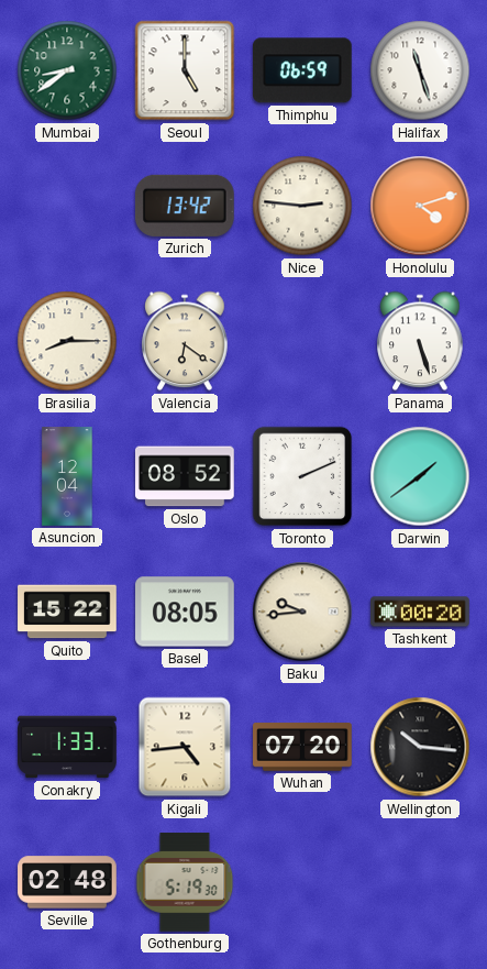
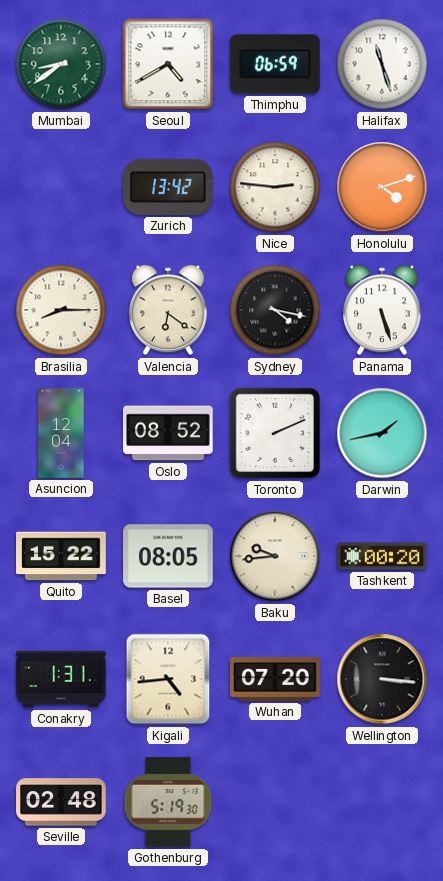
Seoul: 5:00 -> 4:40 (168, 64)
Sydney: none -> 4:17 (275, 310)
Darwin: 1:39 -> 1:43 (382, 433)
Conakry: 1:33 -> 1:31 (61, 679)
Wellington: 10:16 -> 3:16 (382, 679)
